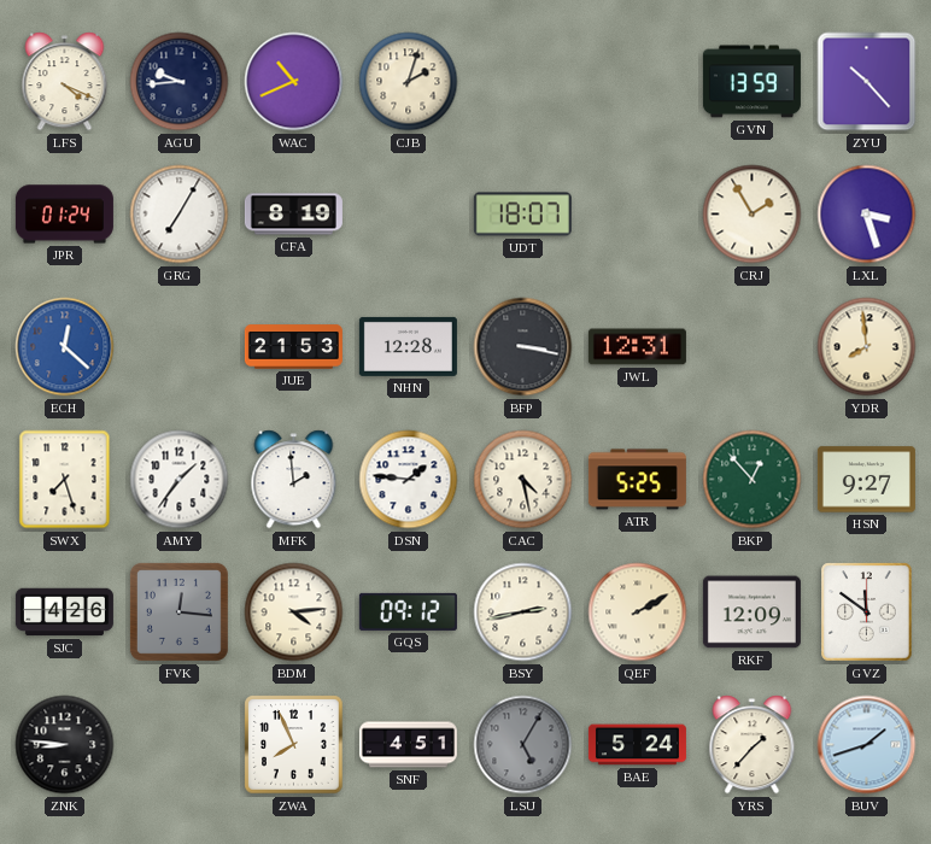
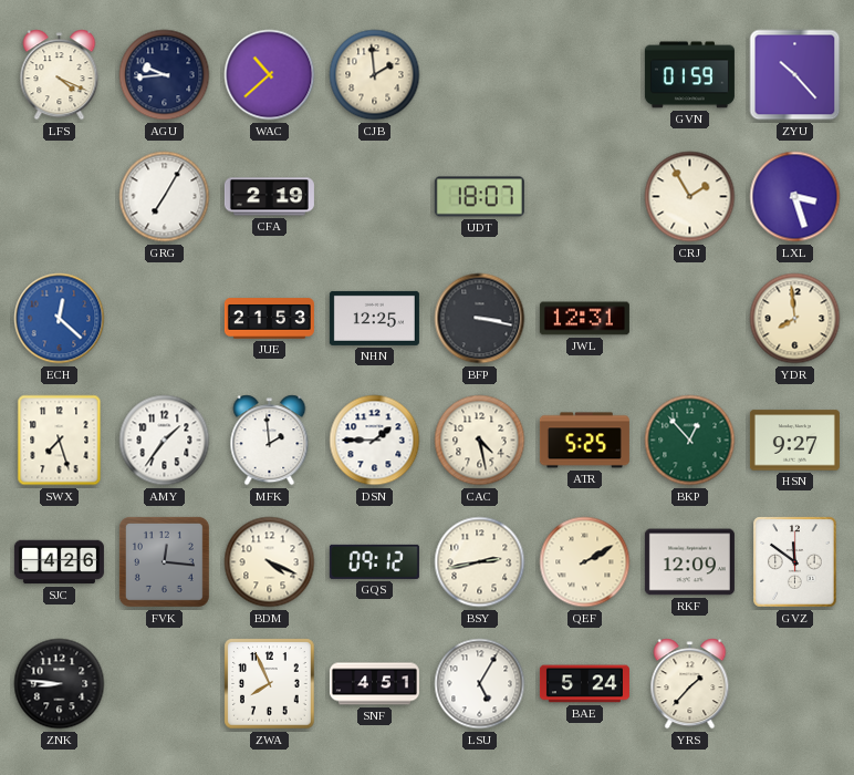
WAC: 10:41 -> 10:38 (270, 75)
CJB: 2:03 -> 1:59 (375, 75)
GVN: 13:59 -> 01:59 (689, 75)
JPR: 01:24 -> none (64, 215)
CFA: 8:19 -> 2:19 (269, 197)
NHN: 12:28 -> 12:25 (374, 318)
DSN: 1:46 -> 1:45 (375, 441)
BDM: 4:14 -> 4:19 (270, 562)
LSU dial: grey -> white (480, 684)
BUV: 1:42 -> none (867, 745)
